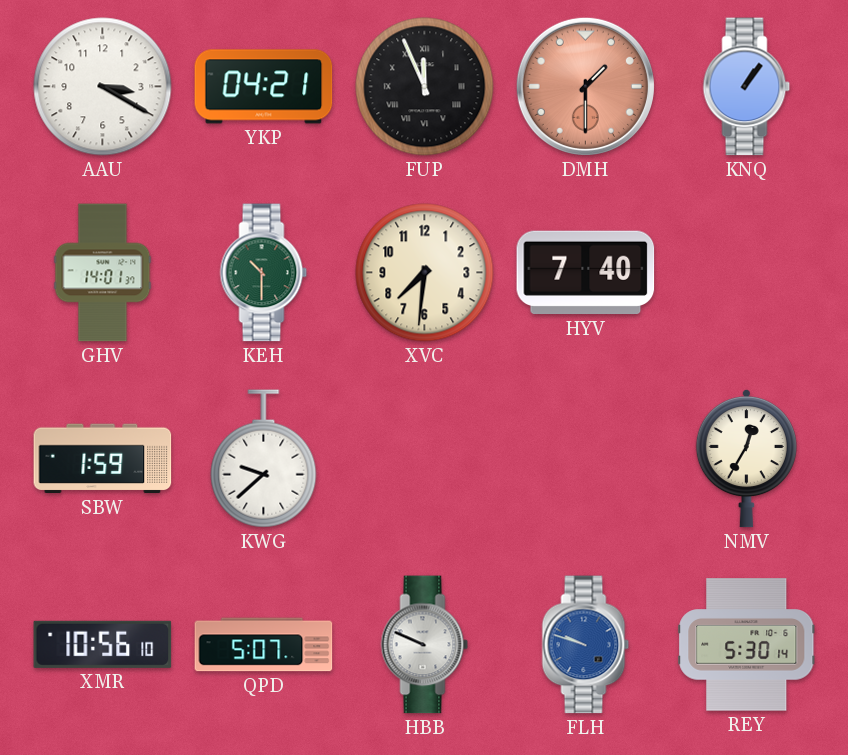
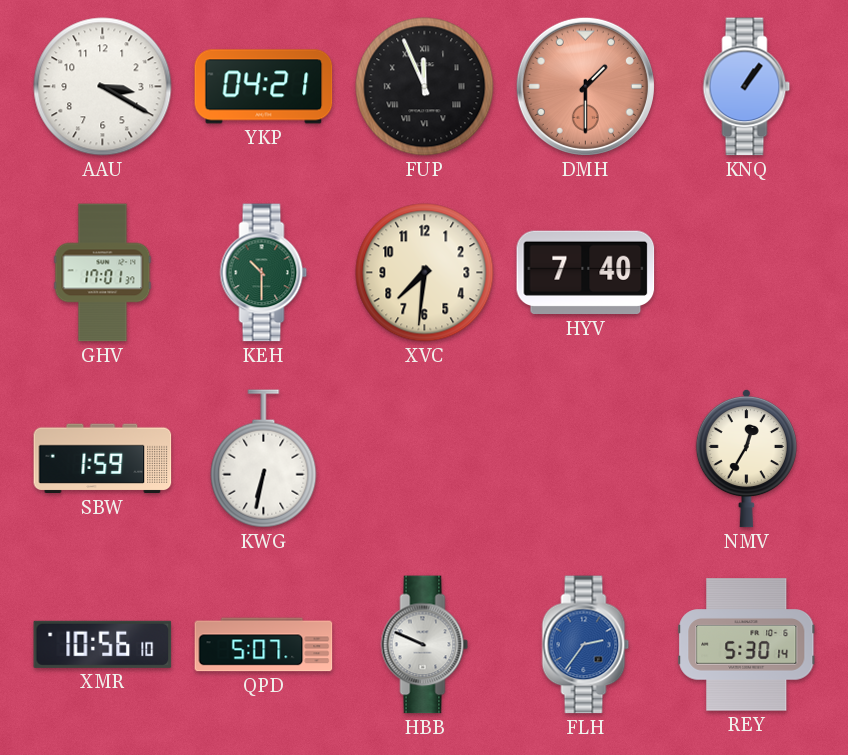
GHV: 14:01 -> 17:01 (103, 273)
KWG: 9:38 -> 6:32 (264, 459)
FLH: 9:48 -> 2:36 (586, 645)
